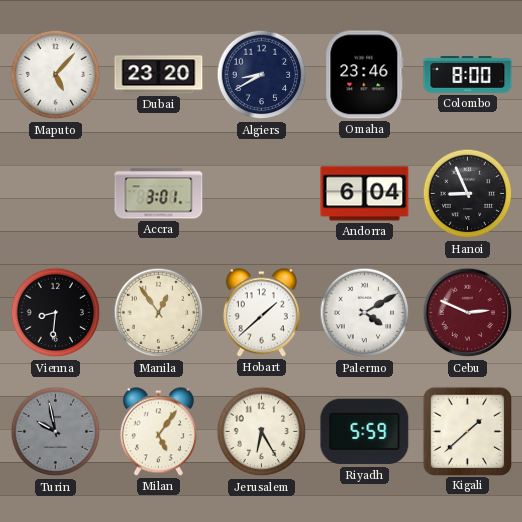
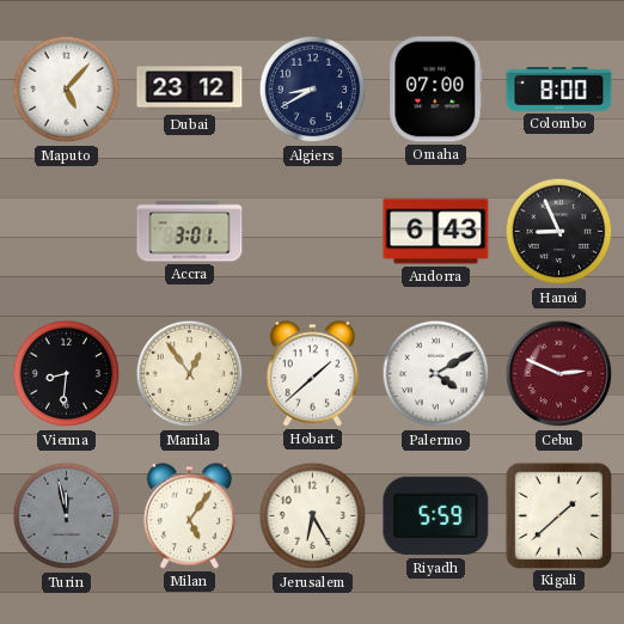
Dubai: 23:20 -> 23:12 (190, 90)
Omaha: 23:46 -> 07:00 (436, 90)
Andorra: 6:04 -> 6:43 (436, 232)
Turin: 9:58 -> 11:58 (67, 516)
